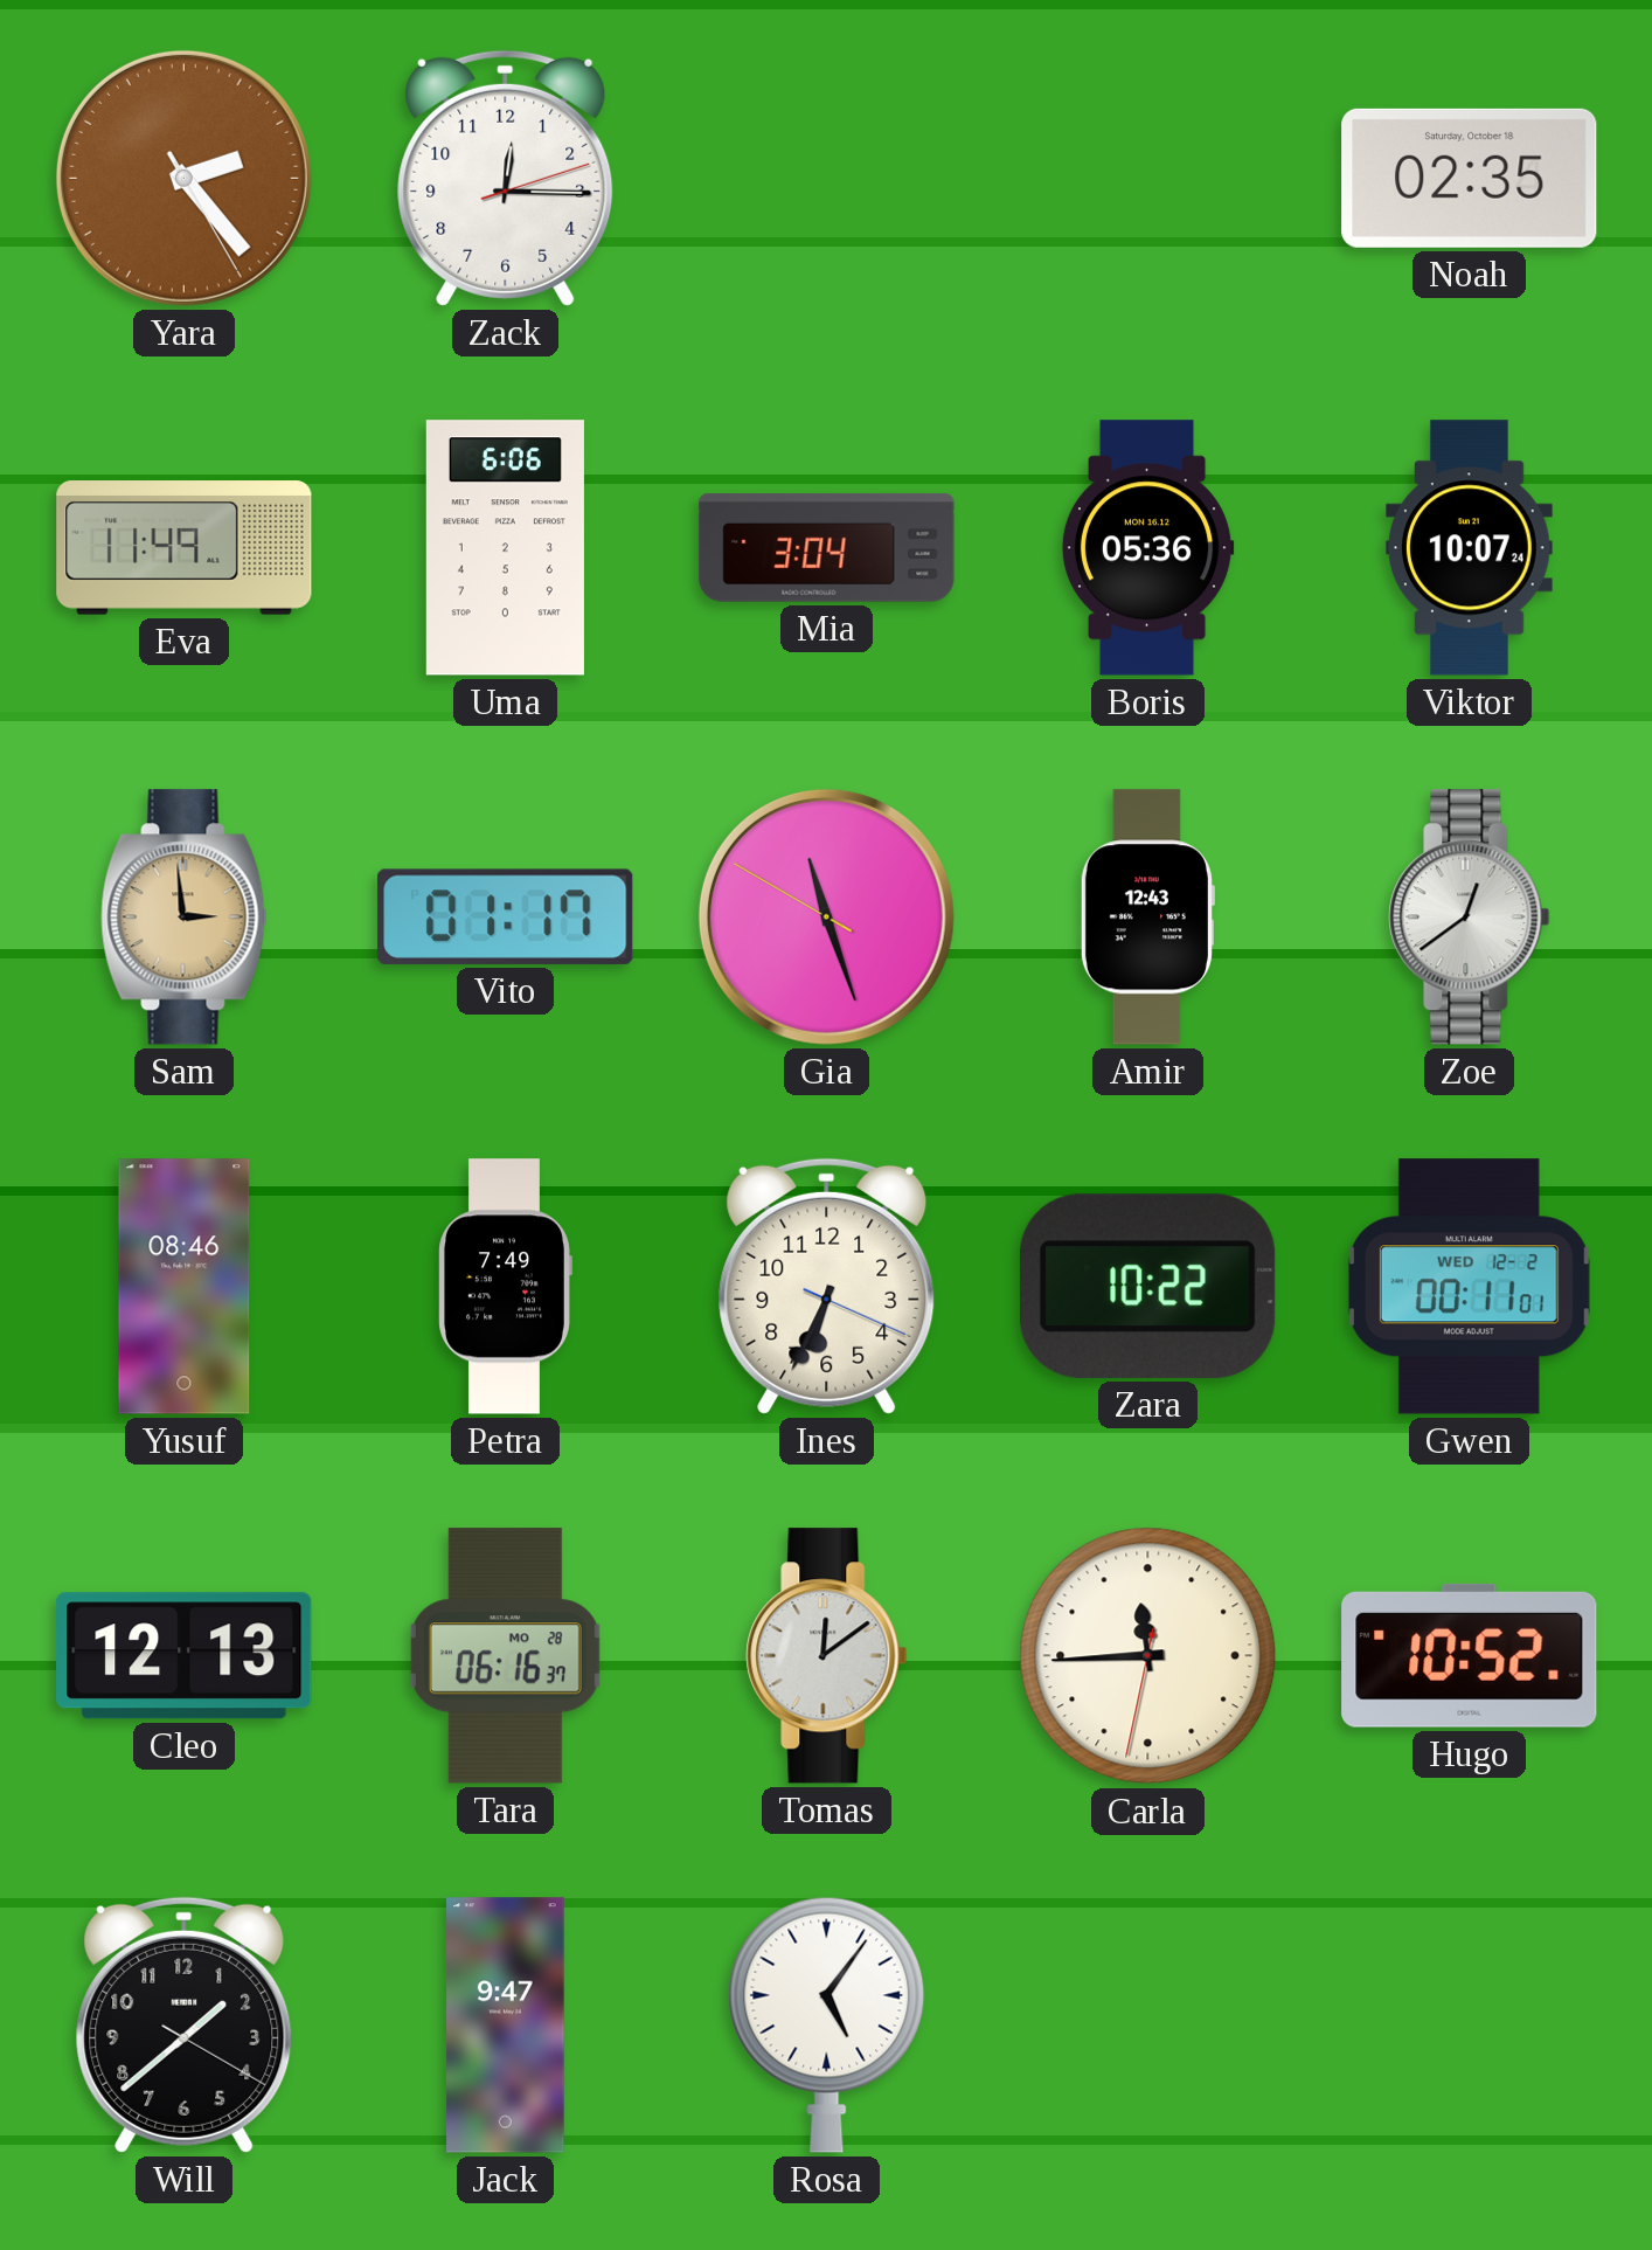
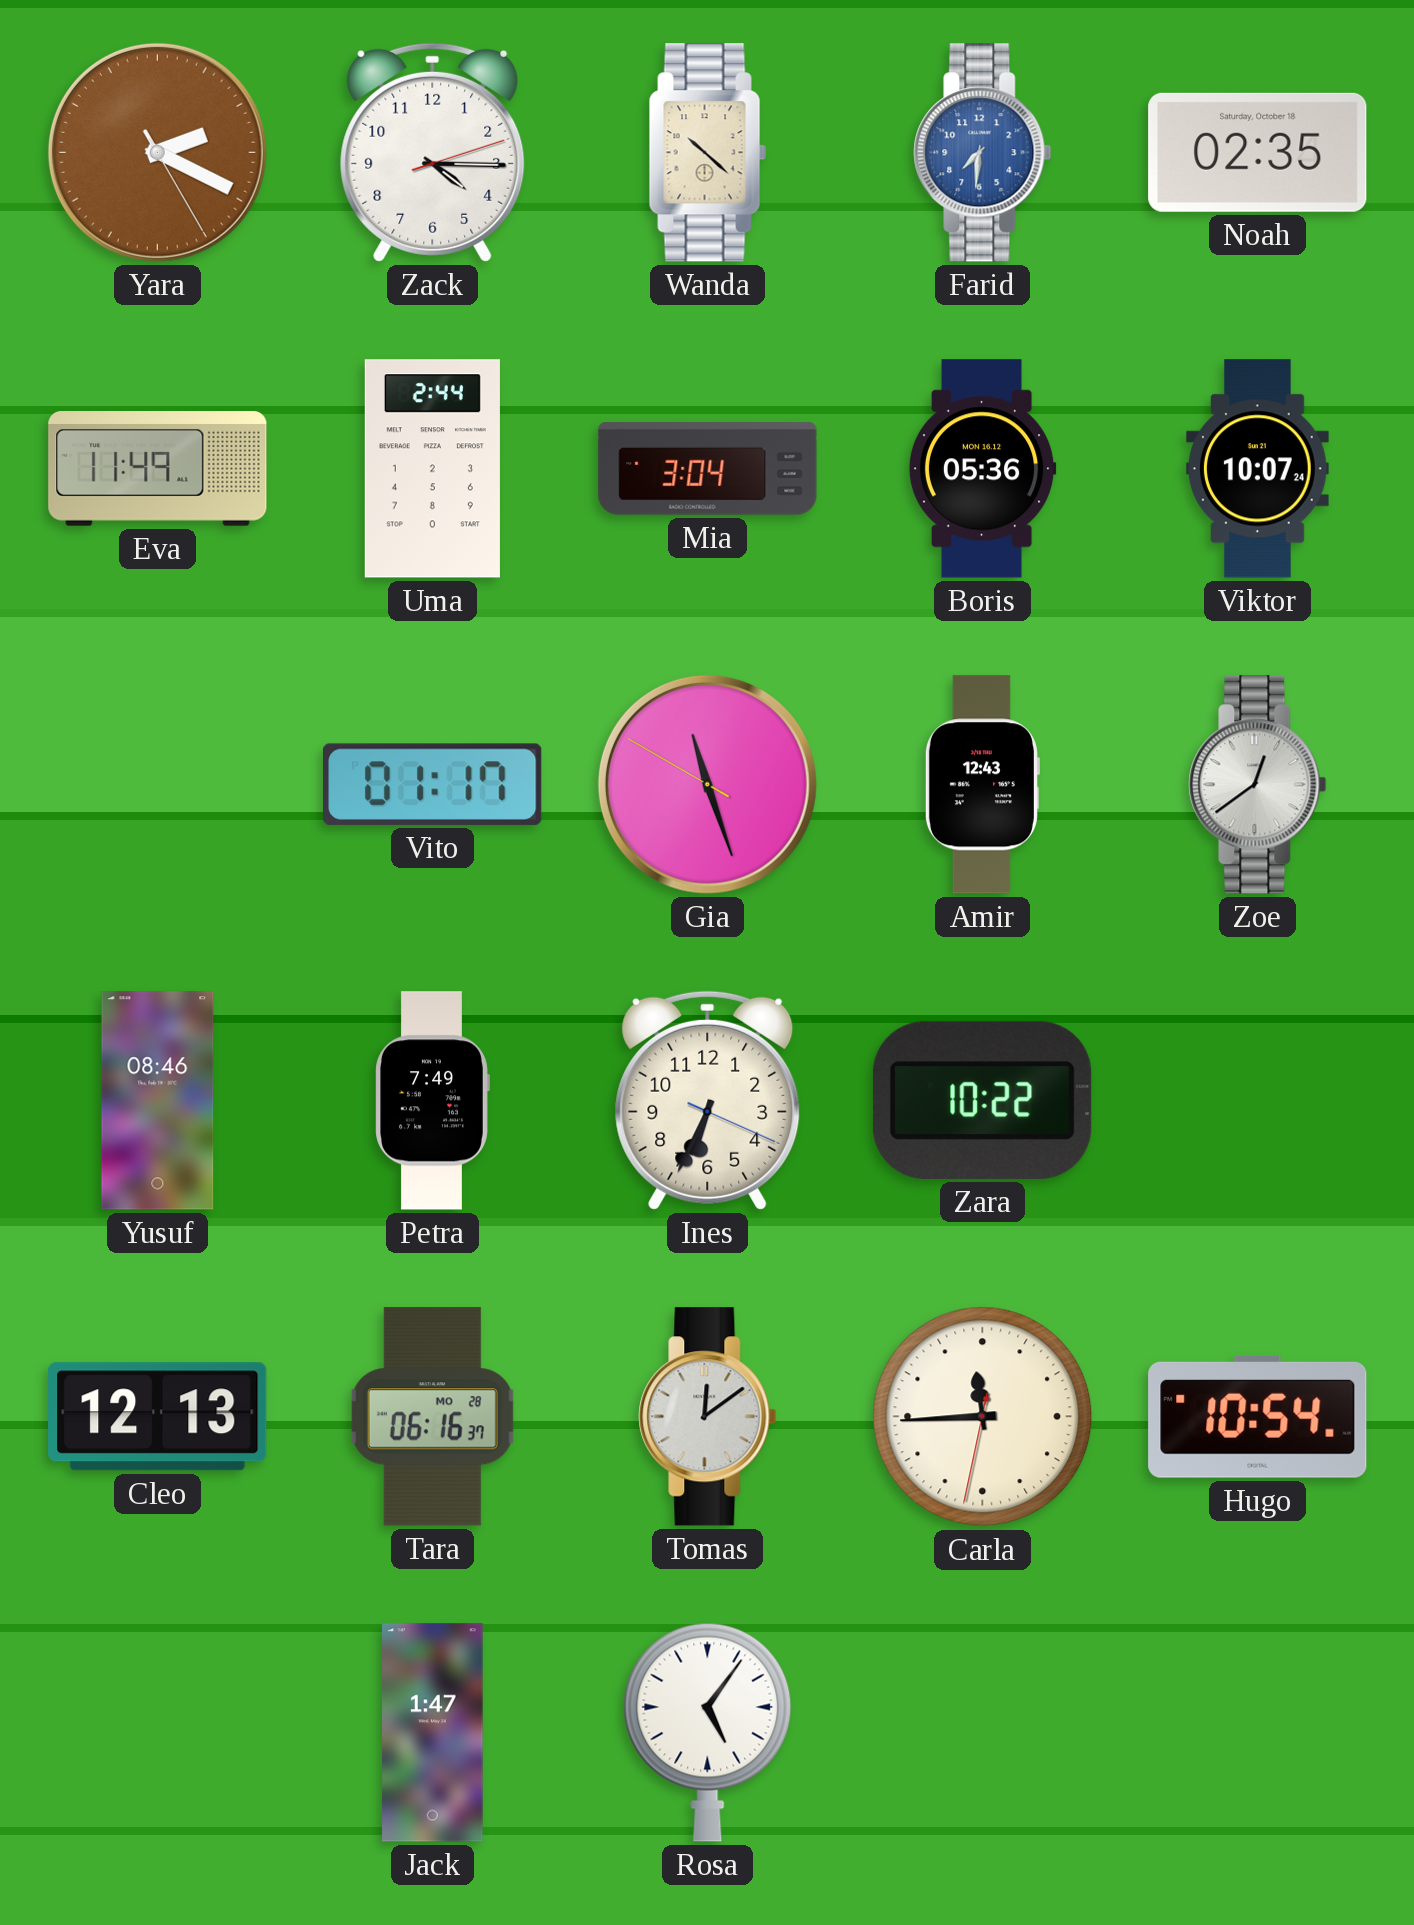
Yara: 2:23 -> 2:19 (157, 152)
Zack: 12:15 -> 4:15 (433, 152)
Wanda: none -> 10:22 (707, 153)
Farid: none -> 7:31 (983, 153)
Uma: 6:06 -> 2:44 (432, 469)
Sam: 2:59 -> none (185, 918)
Gwen: 00:11 -> none (1469, 1287)
Hugo: 10:52 -> 10:54 (1258, 1416)
Will: 1:38 -> none (185, 2024)
Jack: 9:47 -> 1:47 (433, 1733)
